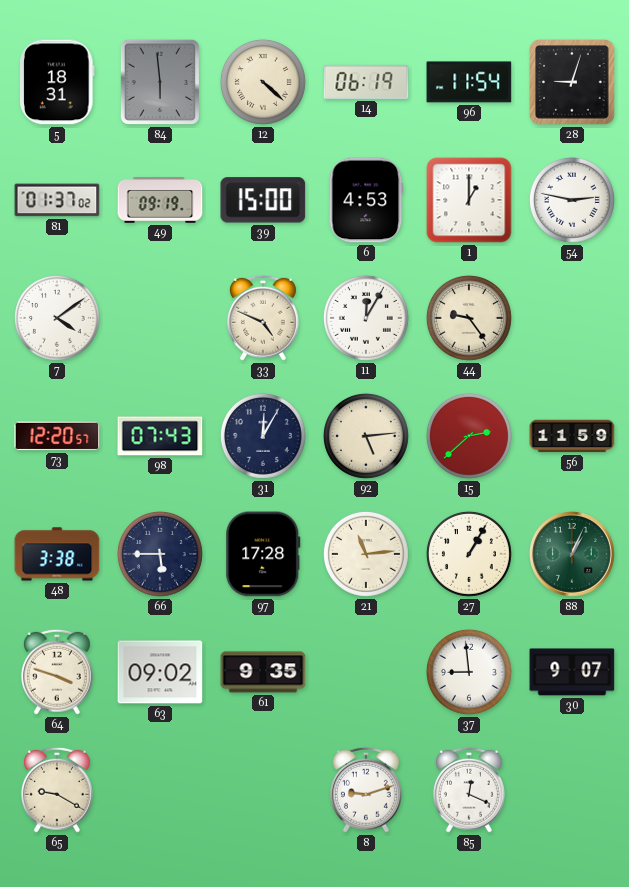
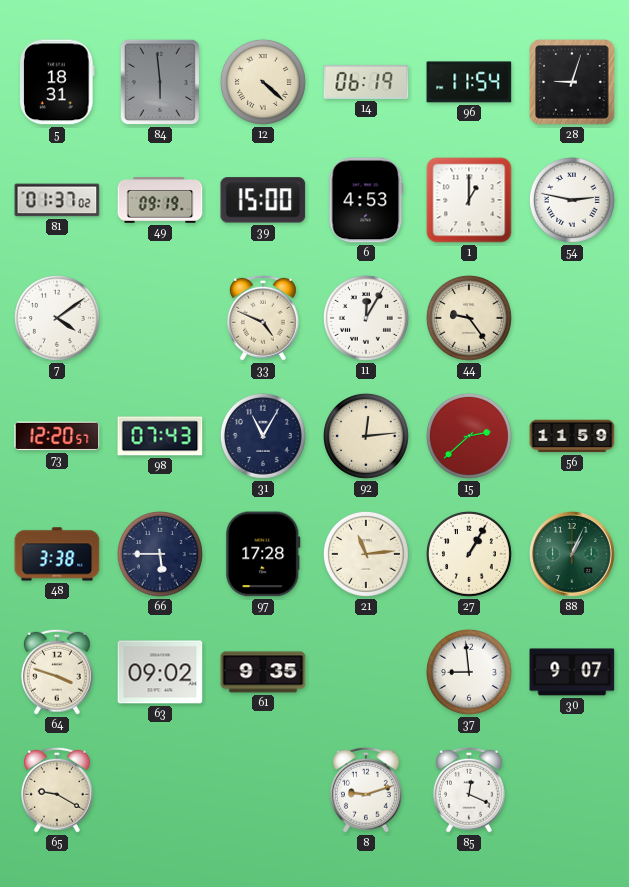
31: 12:05 -> 11:05 (263, 436)
92: 5:14 -> 12:14 (366, 436)
